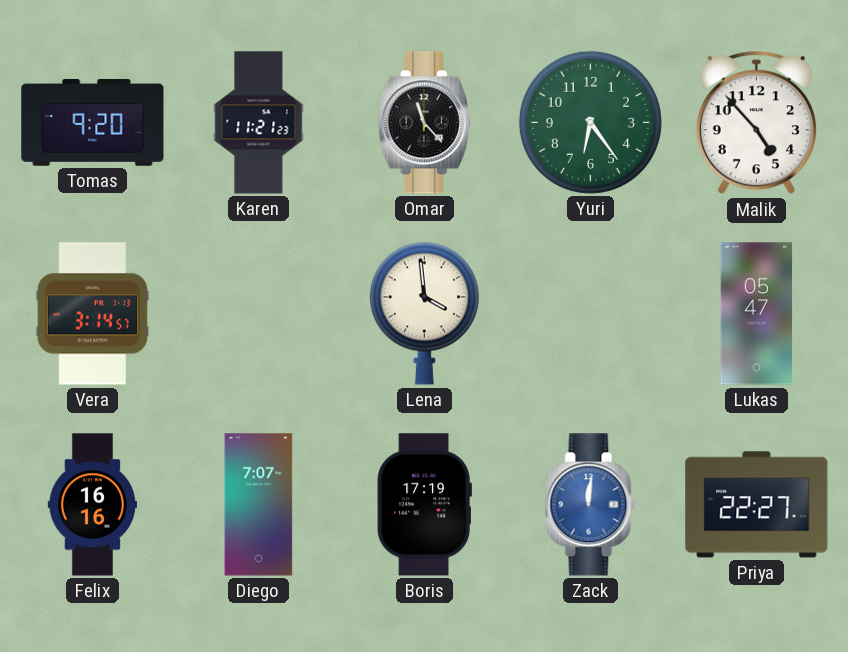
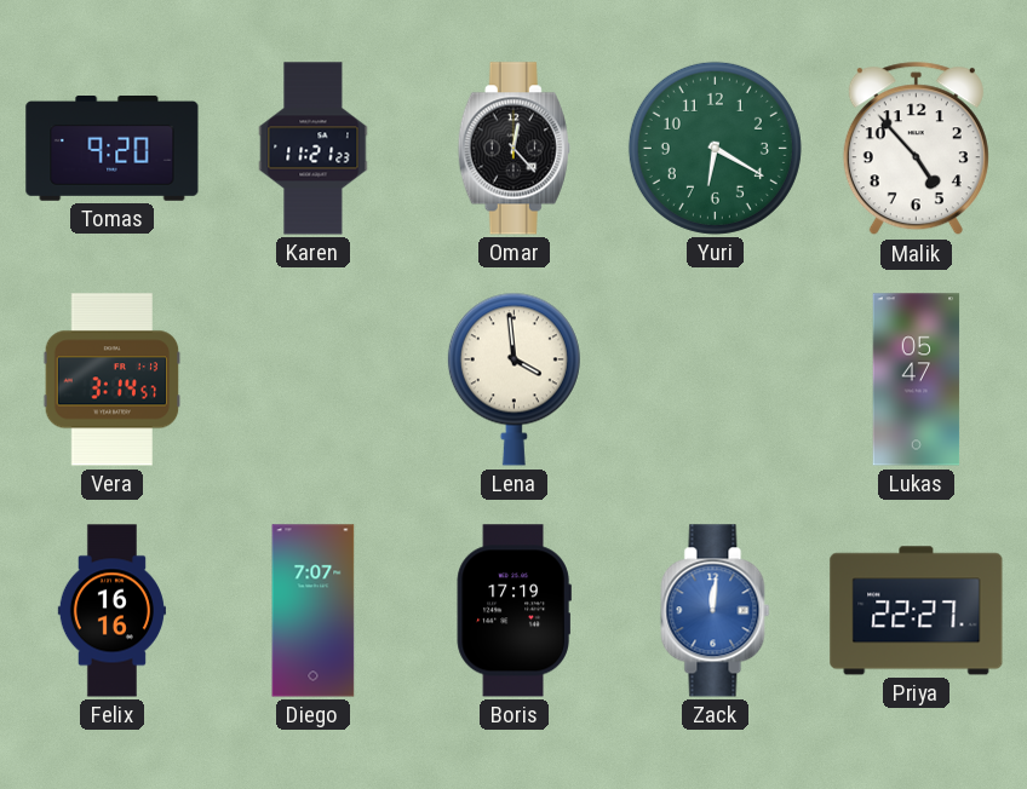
Omar: 11:23 -> 12:23 (513, 149)
Yuri: 6:24 -> 6:20 (715, 148)
